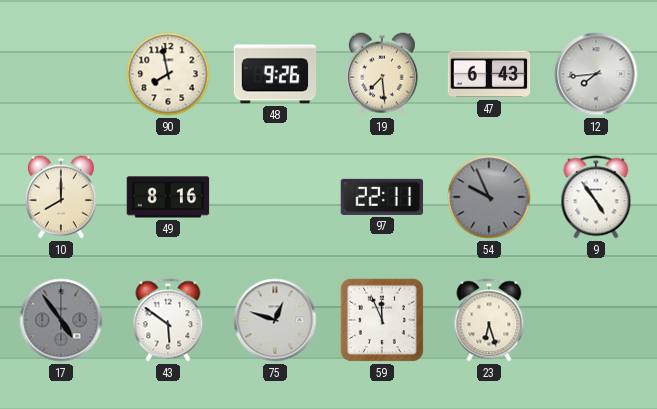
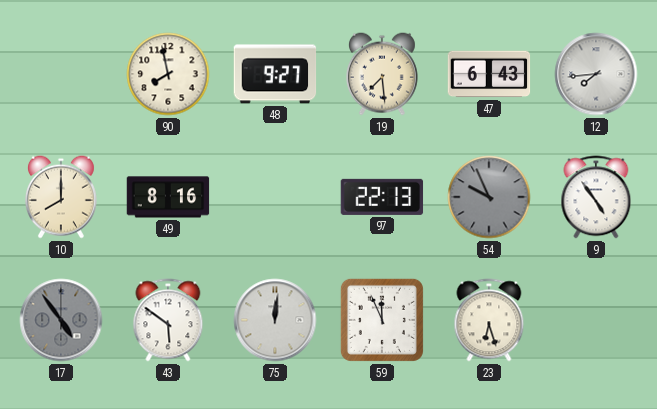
48: 9:26 -> 9:27 (275, 74)
97: 22:11 -> 22:13 (382, 197)
75: 12:48 -> 12:01 (275, 320)
